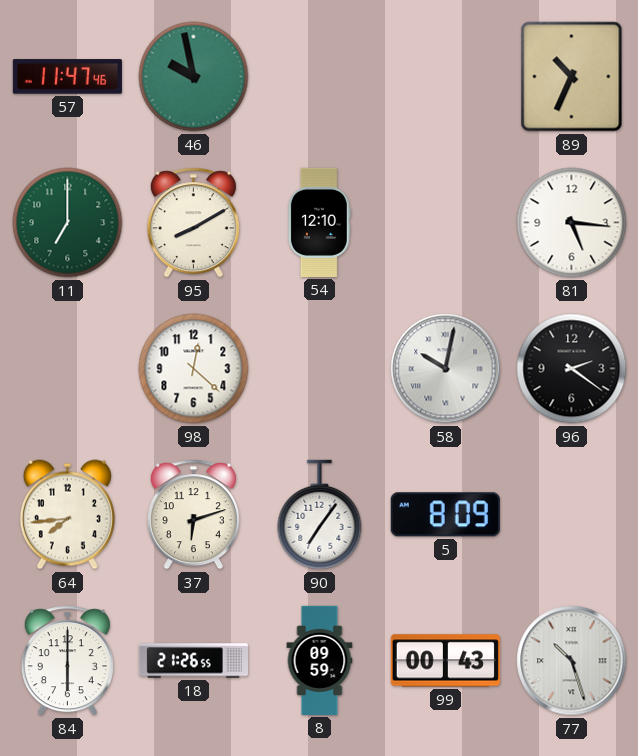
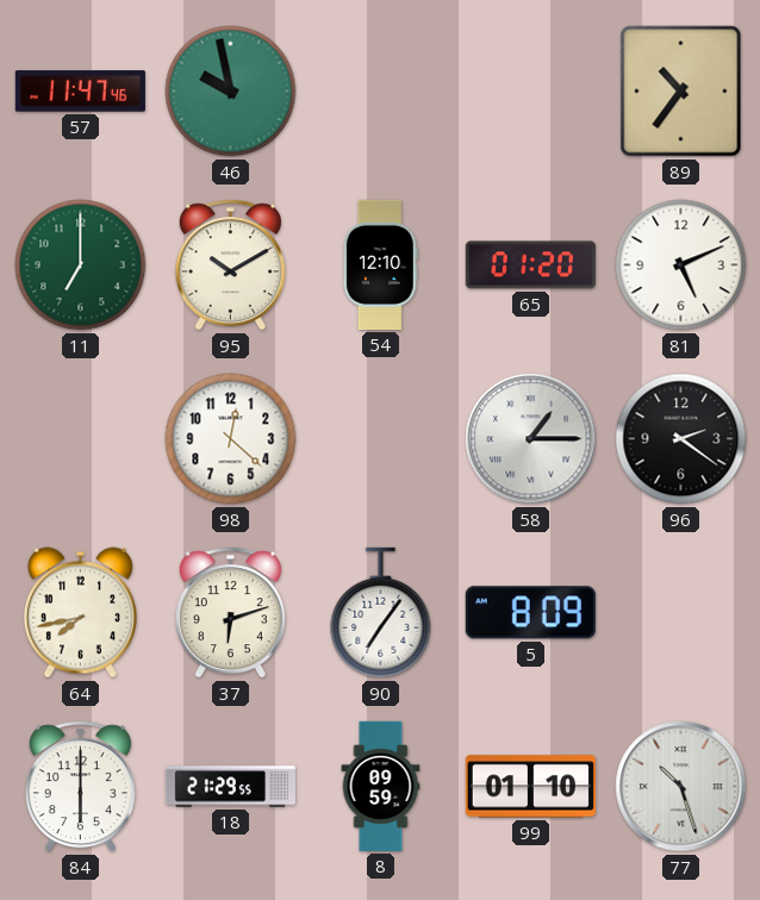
89: 10:34 -> 10:36 (681, 92)
95: 8:10 -> 10:10 (230, 265)
65: none -> 01:20 (530, 265)
81: 5:16 -> 5:11 (681, 265)
58: 10:02 -> 1:15 (531, 439)
64: 7:44 -> 7:43 (80, 613)
18: 21:26 -> 21:29 (230, 787)
99: 00:43 -> 01:10 (530, 787)
